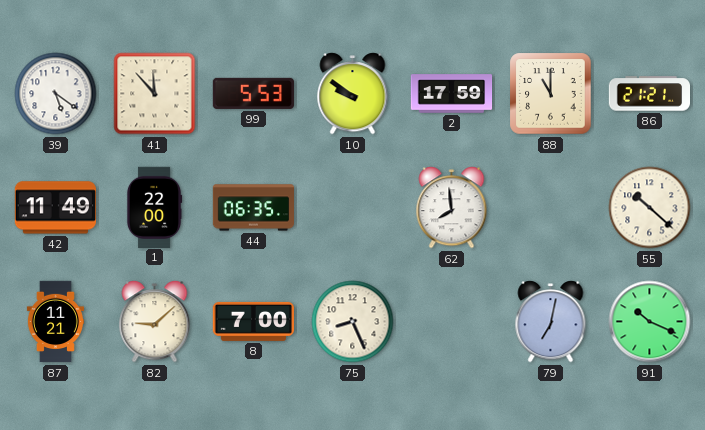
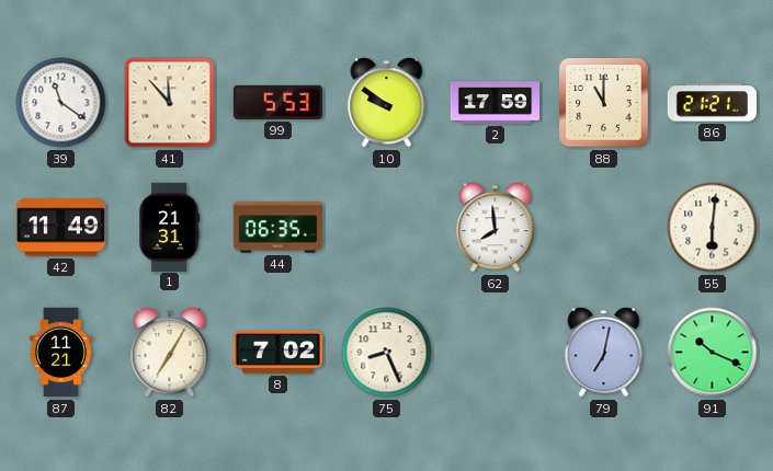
39: 5:21 -> 11:21 (61, 103)
1: 22:00 -> 21:31 (169, 227)
55: 10:22 -> 6:01 (713, 228)
82: 9:08 -> 7:05 (170, 353)
8: 7:00 -> 7:02 (277, 352)
